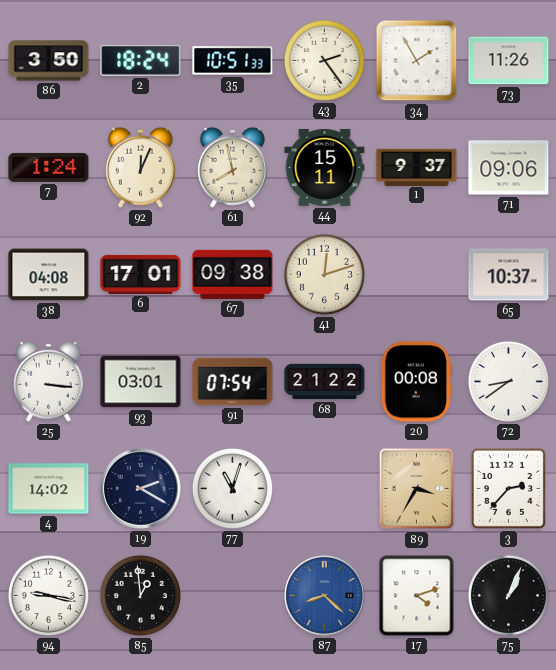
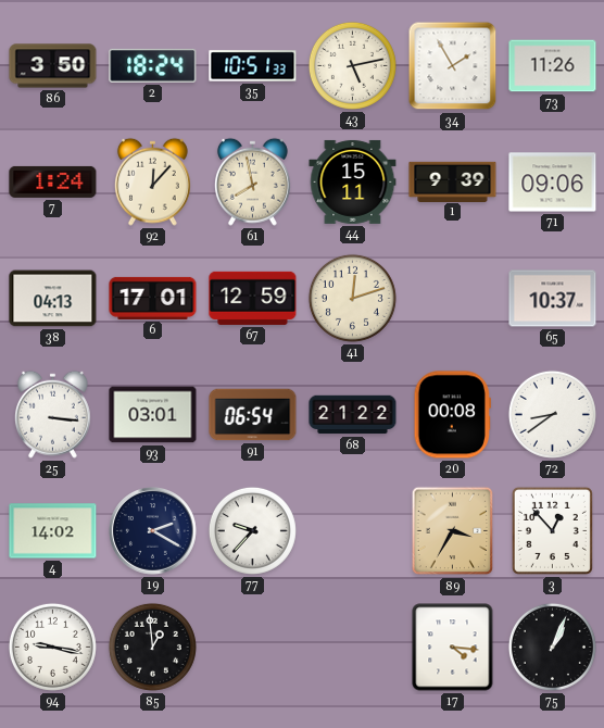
43: 2:24 -> 5:13 (352, 65)
92: 12:04 -> 12:07 (152, 181)
1: 9:37 -> 9:39 (453, 181)
38: 04:08 -> 04:13 (53, 299)
67: 09:38 -> 12:59 (253, 298)
91: 07:54 -> 06:54 (253, 415)
77: 11:03 -> 9:37 (252, 530)
3: 2:37 -> 12:53 (552, 530)
87: 8:22 -> none (325, 596)
17: 4:12 -> 4:16 (453, 648)
